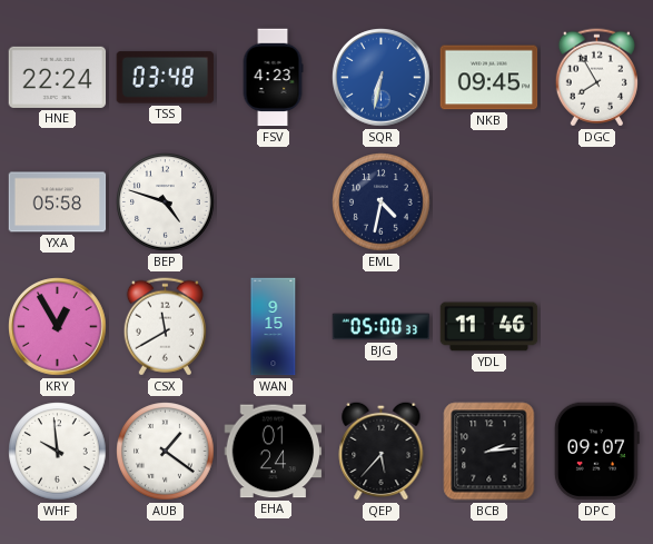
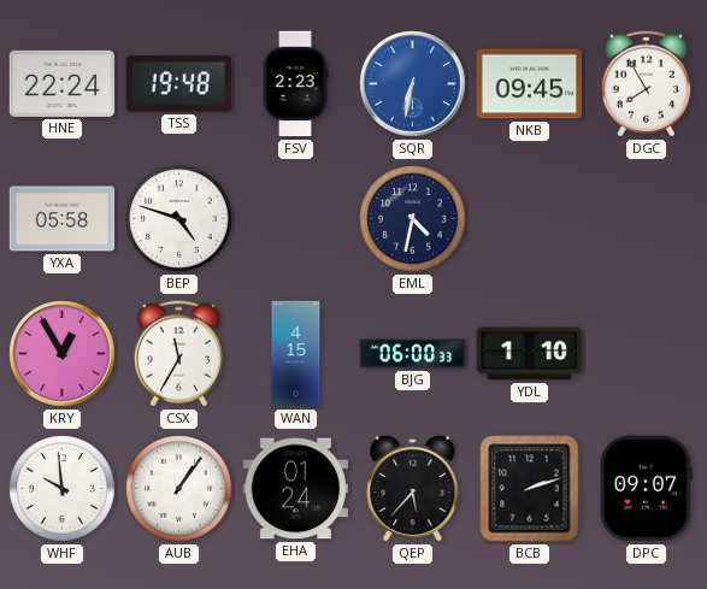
TSS: 03:48 -> 19:48 (179, 84)
FSV: 4:23 -> 2:23 (295, 84)
CSX: 11:40 -> 11:35 (178, 354)
WAN: 9:15 -> 4:15 (296, 354)
BJG: 05:00 -> 06:00 (413, 354)
YDL: 11:46 -> 1:10 (530, 354)
AUB: 1:21 -> 1:06 (179, 489)
BCB: 2:14 -> 2:12 (530, 489)
